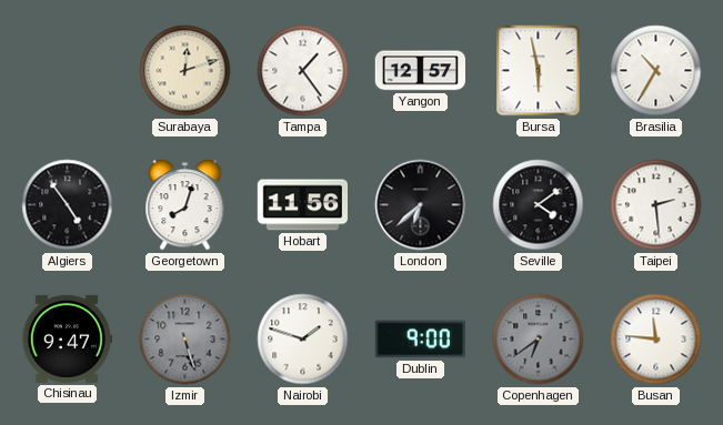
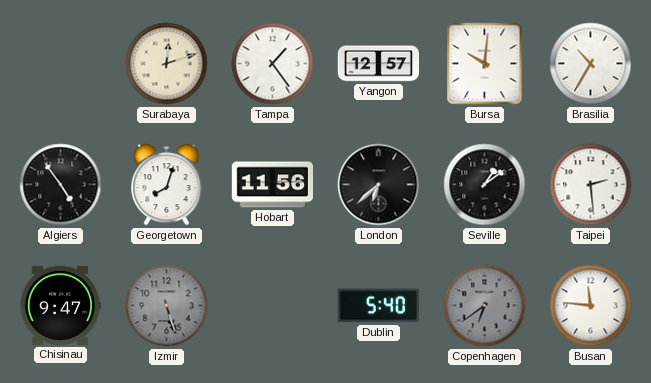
Bursa: 5:58 -> 10:01 (485, 64)
Seville: 4:09 -> 1:09 (485, 185)
Nairobi: 1:48 -> none (303, 340)
Dublin: 9:00 -> 5:40 (378, 306)
